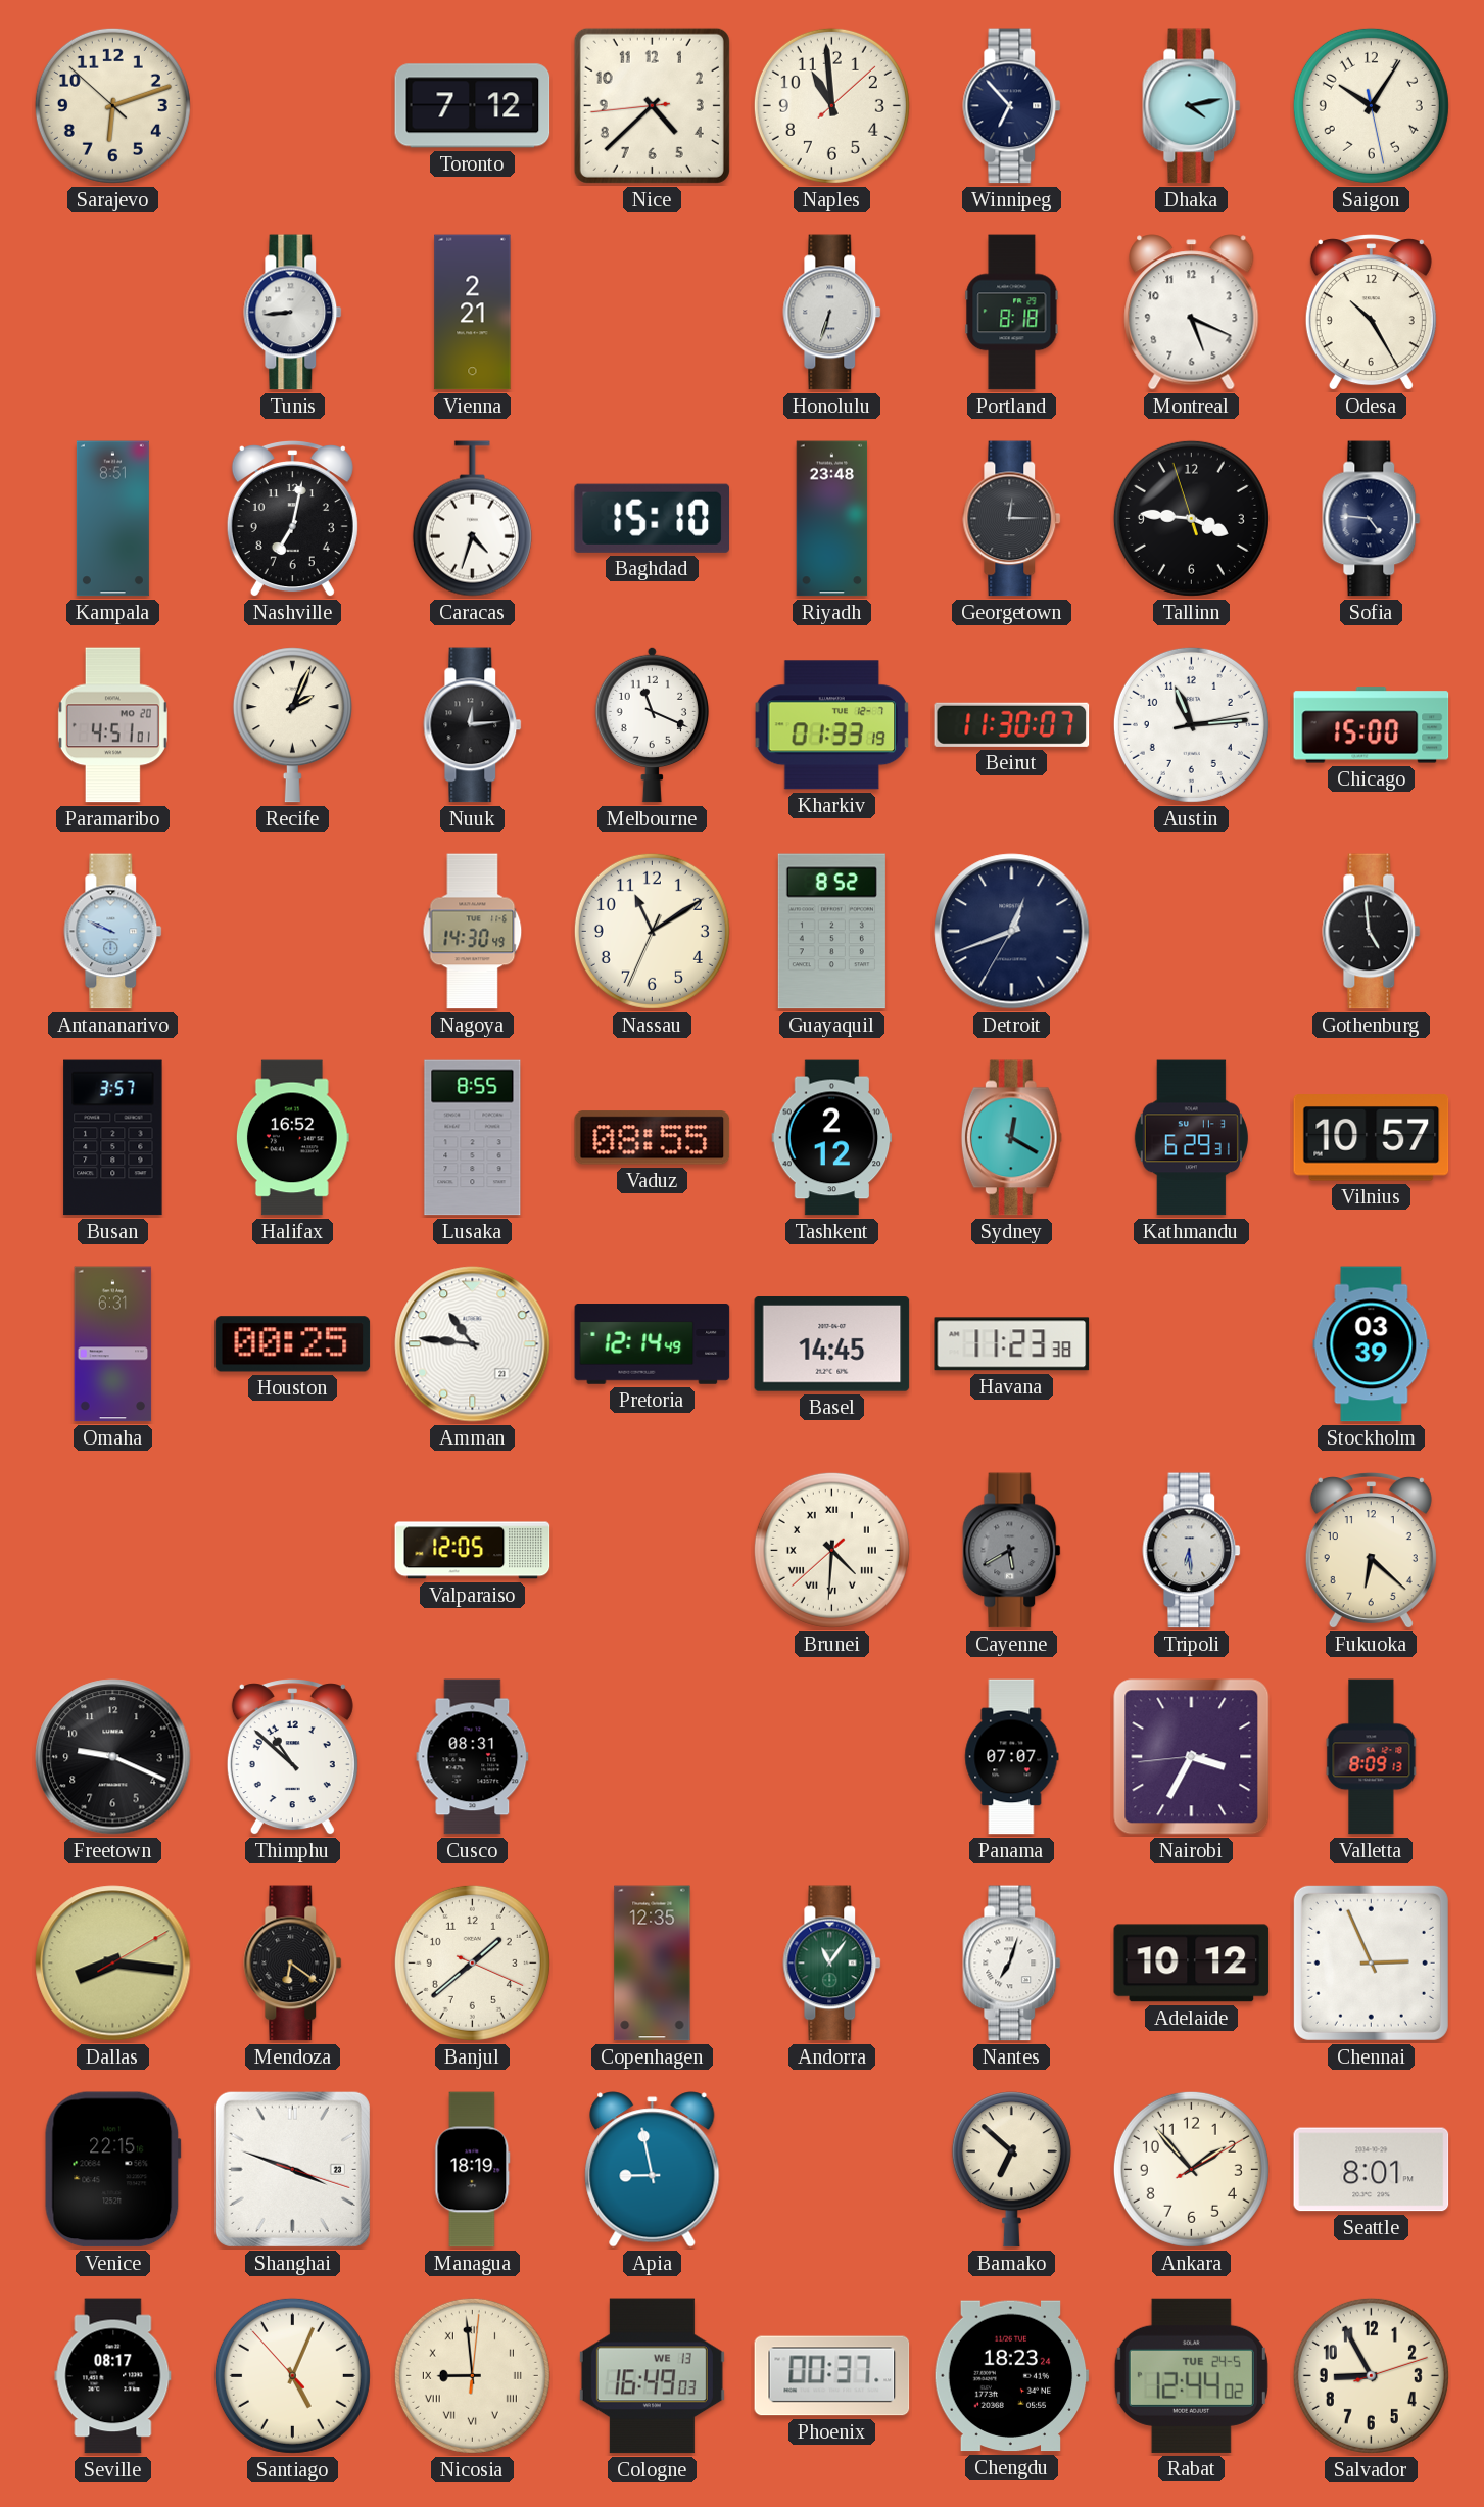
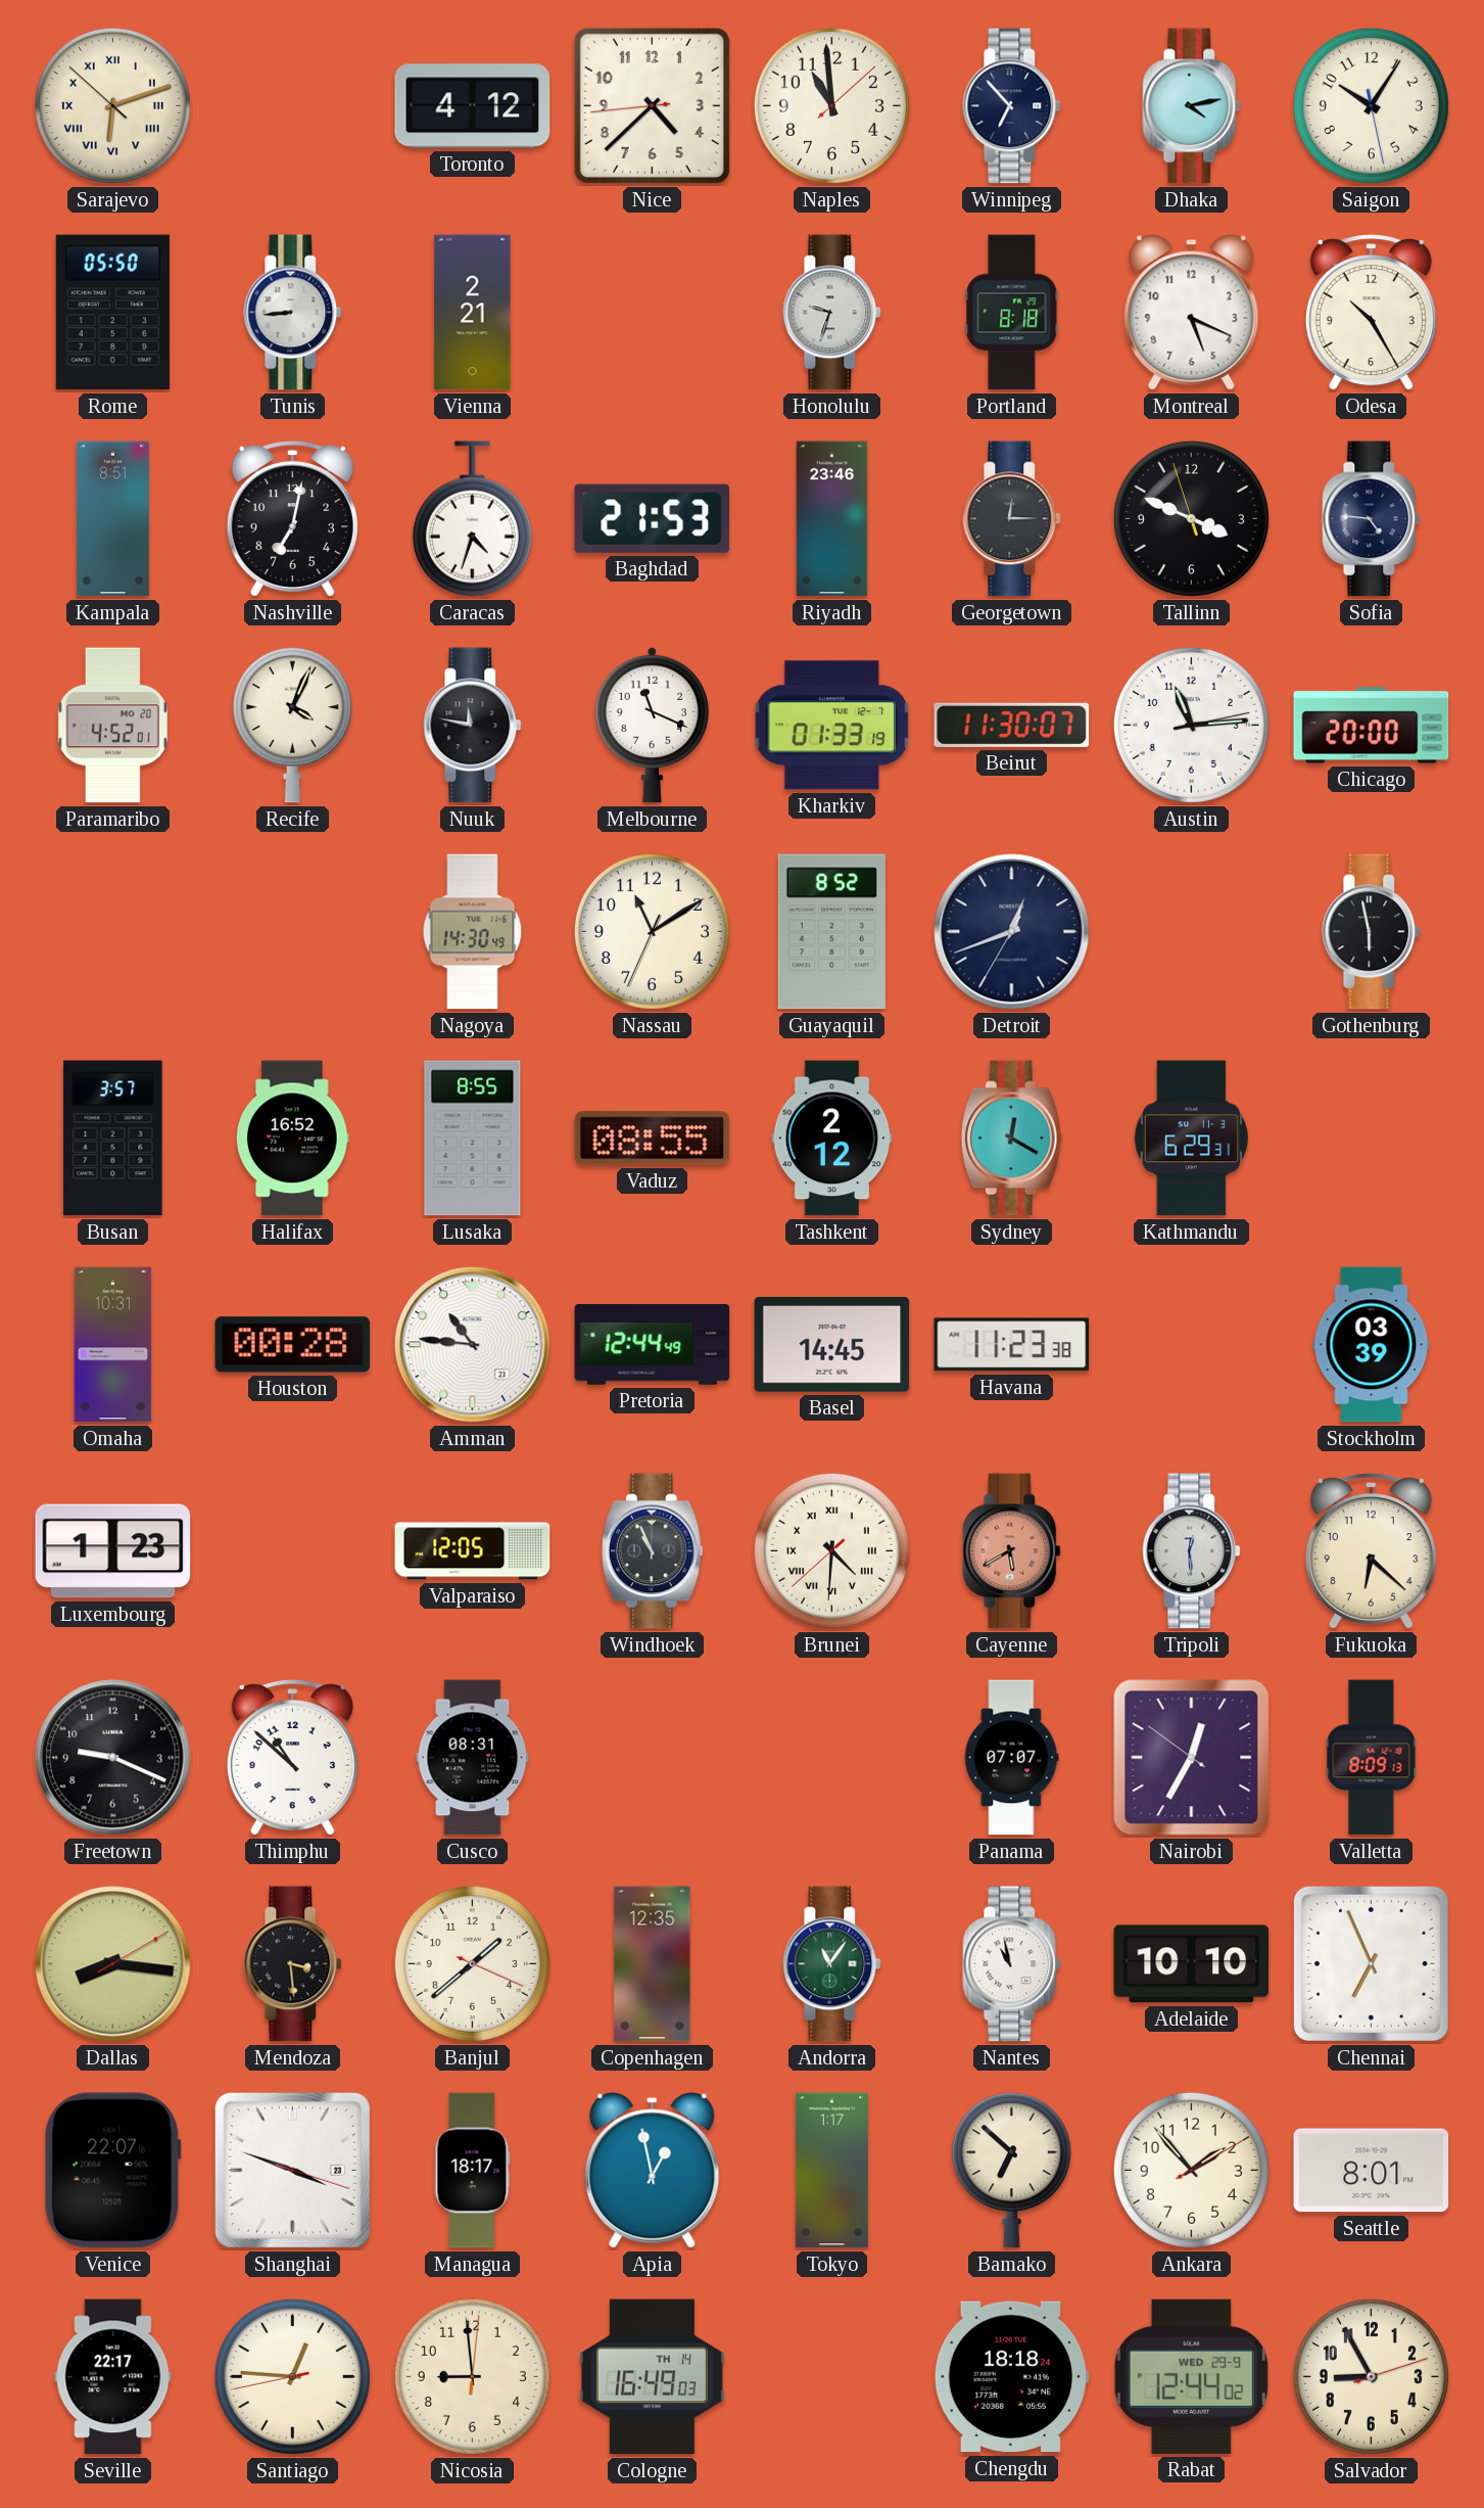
Sarajevo numerals: Arabic -> Roman (112, 105)
Toronto: 7:12 -> 4:12 (473, 106)
Rome: none -> 05:50 (112, 313)
Honolulu: 6:33 -> 9:33 (832, 313)
Baghdad: 15:10 -> 21:53 (652, 518)
Riyadh: 23:48 -> 23:46 (832, 519)
Tallinn: 3:45 -> 3:48 (1191, 518)
Paramaribo: 4:51 -> 4:52 (112, 726)
Recife: 2:04 -> 4:04 (292, 726)
Nuuk: 12:14 -> 11:47 (473, 726)
Chicago: 15:00 -> 20:00 (1372, 726)
Antananarivo: 9:49 -> none (113, 932)
Gothenburg: 4:59 -> 5:58 (1372, 932)
Vilnius: 10:57 -> none (1372, 1138)
Omaha: 6:31 -> 10:31 (113, 1345)
Houston: 00:25 -> 00:28 (293, 1345)
Pretoria: 12:14 -> 12:44 (653, 1345)
Luxembourg: none -> 1:23 (113, 1551)
Windhoek: none -> 10:56 (652, 1551)
Cayenne dial: grey -> salmon (1012, 1551)
Tripoli: 6:29 -> 12:29 (1192, 1551)
Nairobi: 3:34 -> 12:34 (1192, 1758)
Mendoza: 6:21 -> 3:29 (293, 1964)
Nantes: 7:03 -> 10:58 (1012, 1964)
Adelaide: 10:12 -> 10:10 (1192, 1964)
Chennai: 2:56 -> 6:56 (1371, 1963)
Venice: 22:15 -> 22:07 (112, 2171)
Managua: 18:19 -> 18:17 (473, 2171)
Apia: 8:58 -> 12:58 (653, 2171)
Tokyo: none -> 1:17 (831, 2171)
Seville: 08:17 -> 22:17 (113, 2377)
Santiago: 5:03 -> 12:45 (292, 2376)
Nicosia numerals: Roman -> Arabic (472, 2376)
Cologne date: WE 13 -> TH 14 (652, 2377)
Phoenix: 00:37 -> none (832, 2376)
Chengdu: 18:23 -> 18:18 (1011, 2377)
Rabat date: TUE 24-5 -> WED 29-9 (1191, 2376)
